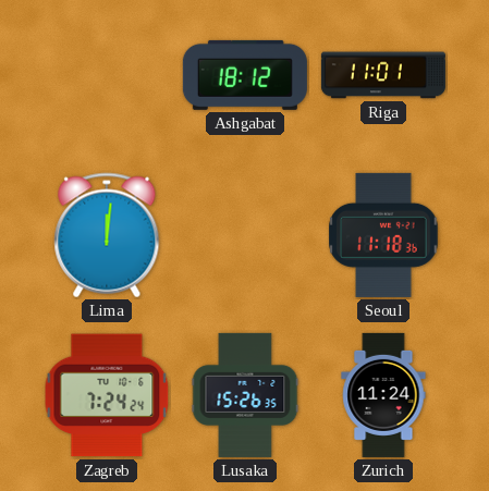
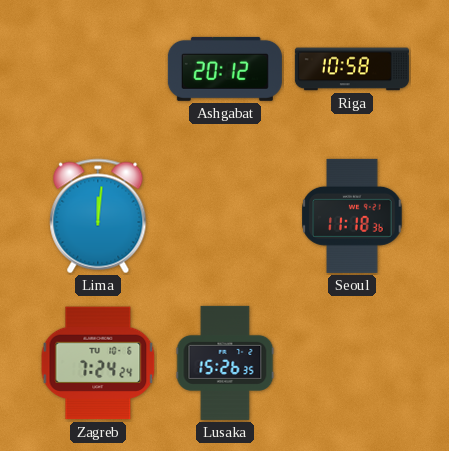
Ashgabat: 18:12 -> 20:12 (225, 69)
Riga: 11:01 -> 10:58 (352, 69)
Zurich: 11:24 -> none (383, 395)
